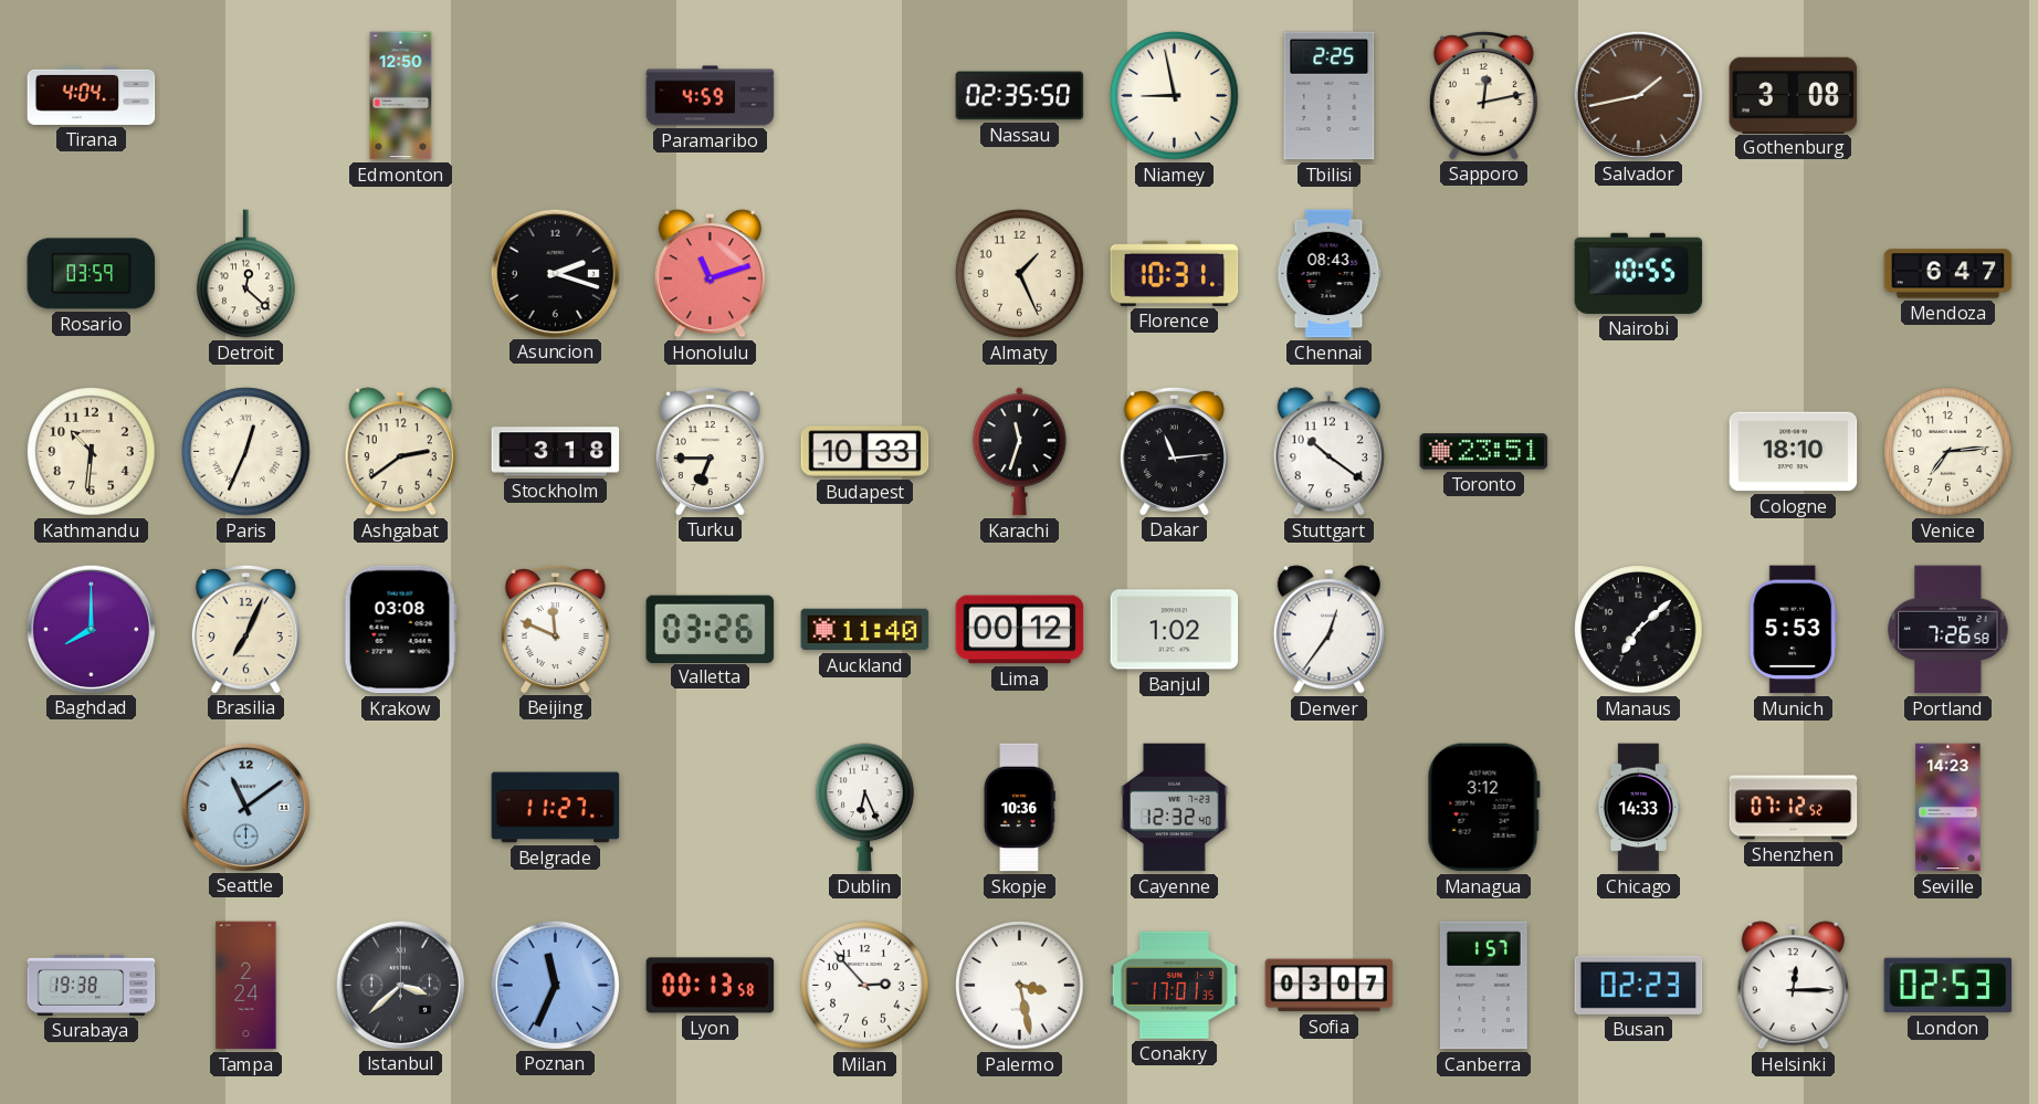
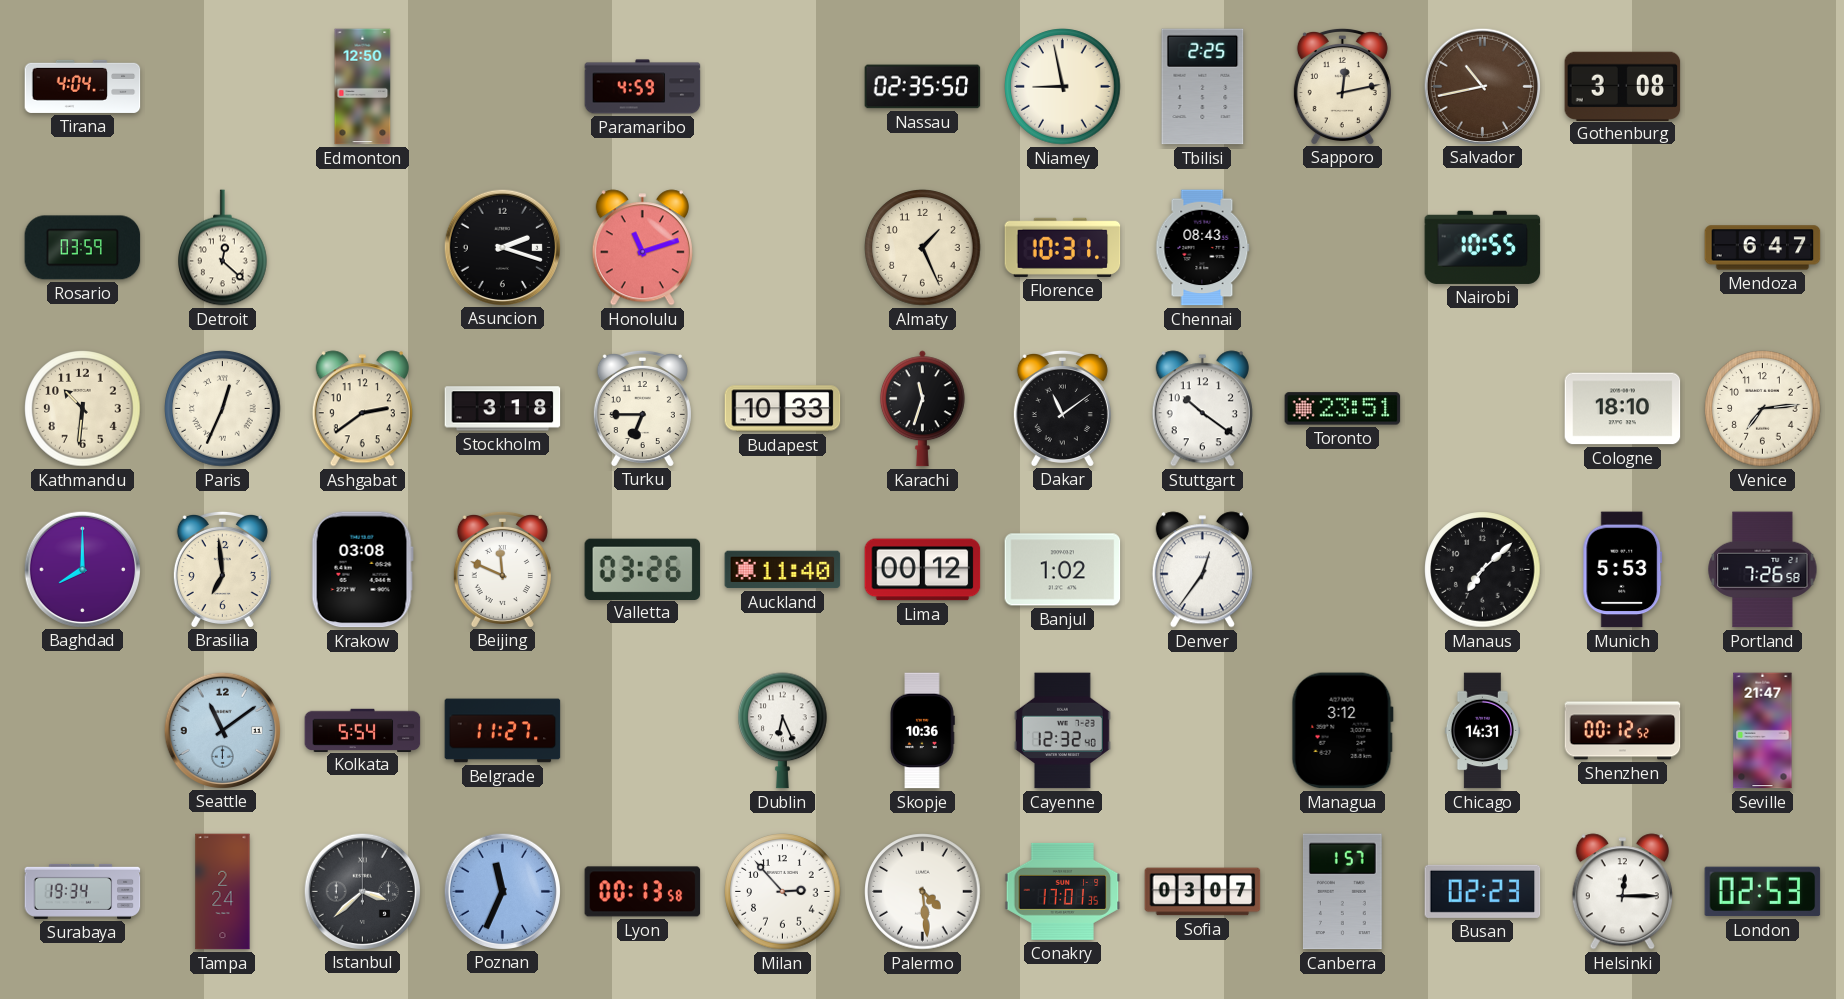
Salvador: 1:43 -> 10:43 (1482, 86)
Dakar: 11:14 -> 11:09 (1062, 408)
Brasilia: 7:04 -> 6:59 (222, 569)
Kolkata: none -> 5:54 (363, 730)
Chicago: 14:33 -> 14:31 (1482, 731)
Shenzhen: 07:12 -> 00:12 (1623, 731)
Seville: 14:23 -> 21:47 (1763, 731)
Surabaya: 19:38 -> 19:34 (83, 891)
Palermo: 3:28 -> 4:29 (923, 892)
